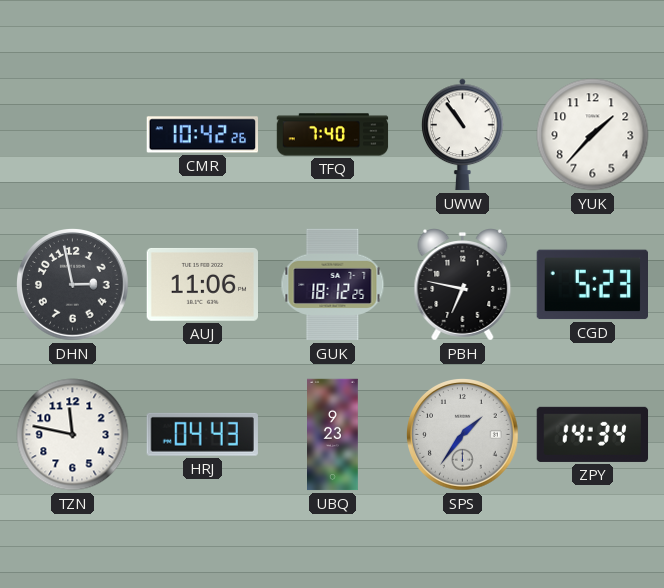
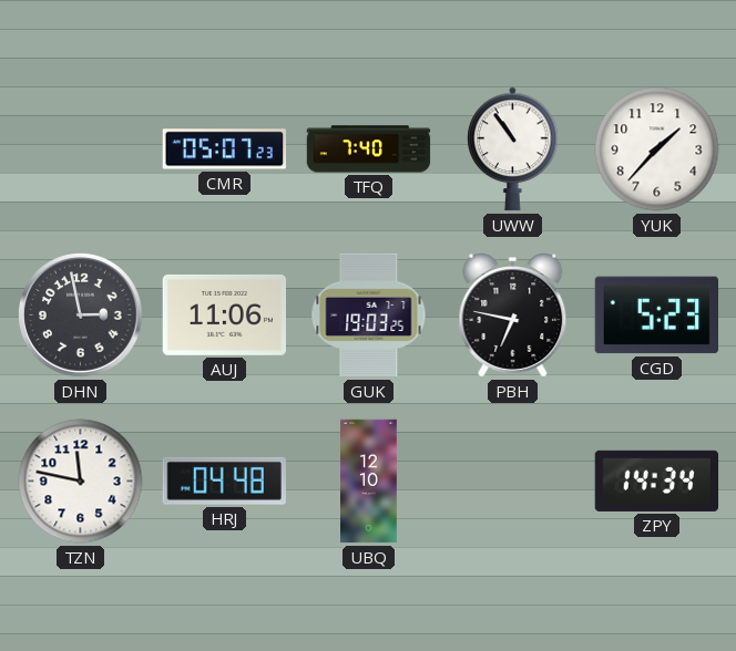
CMR: 10:42 -> 05:07 (224, 149)
GUK: 18:12 -> 19:03 (369, 316)
HRJ: 04:43 -> 04:48 (224, 480)
UBQ: 9:23 -> 12:10 (369, 482)
SPS: 1:36 -> none (463, 435)
